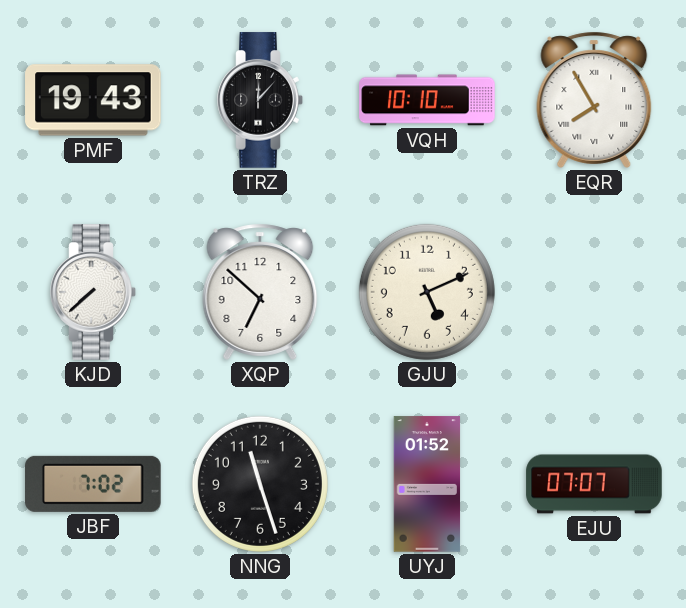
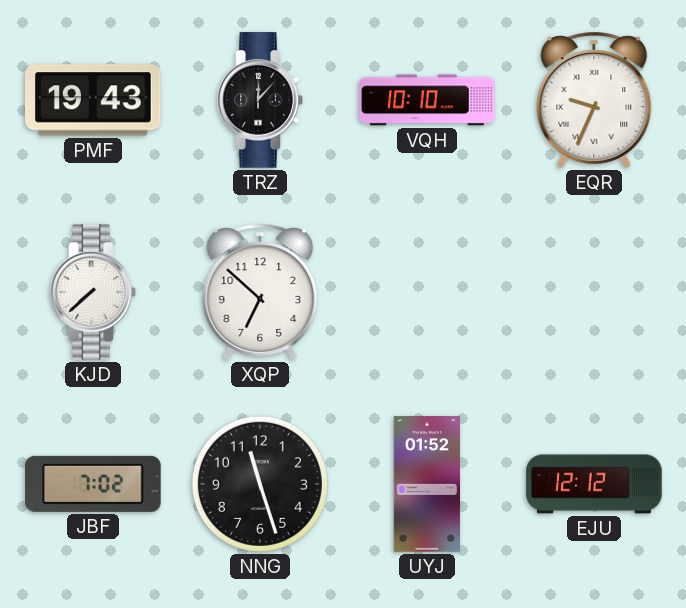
EQR: 7:55 -> 9:34 (594, 100)
GJU: 5:11 -> none (427, 292)
EJU: 07:07 -> 12:12 (594, 484)
